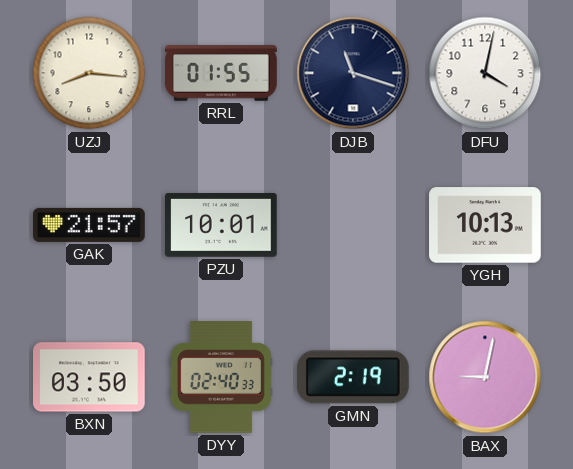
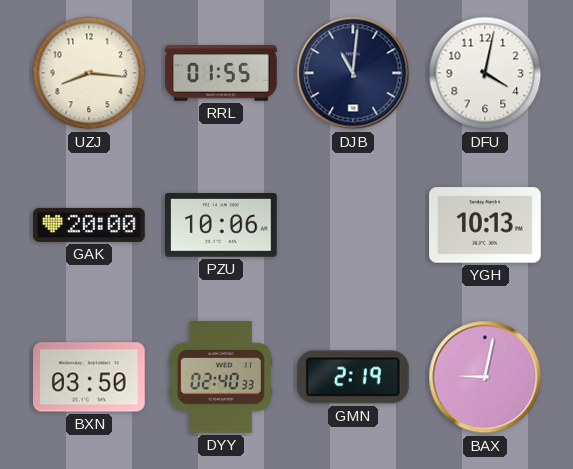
DJB: 11:18 -> 11:01 (353, 73)
GAK: 21:57 -> 20:00 (89, 225)
PZU: 10:01 -> 10:06 (222, 226)
